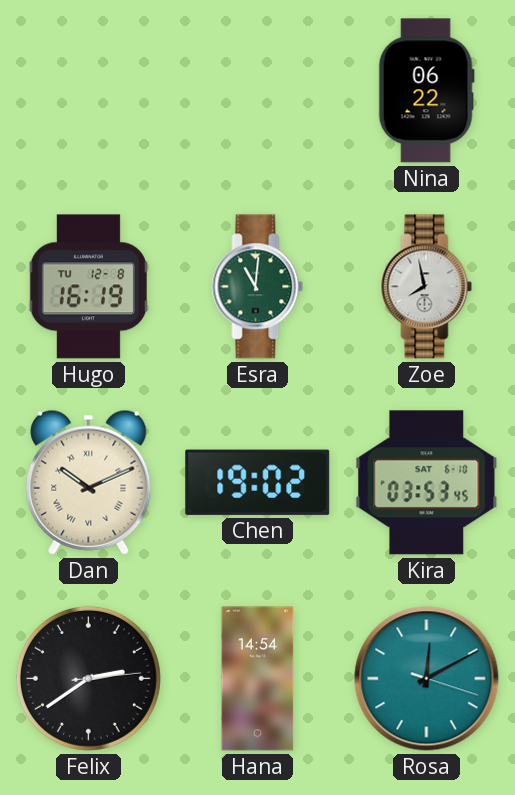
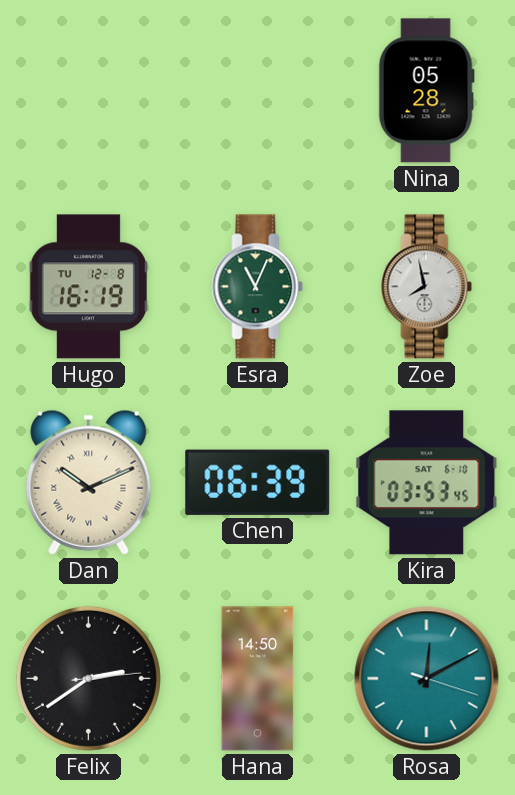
Nina: 06:22 -> 05:28 (426, 91)
Esra: 11:01 -> 11:04 (258, 287)
Chen: 19:02 -> 06:39 (258, 482)
Hana: 14:54 -> 14:50 (258, 679)
